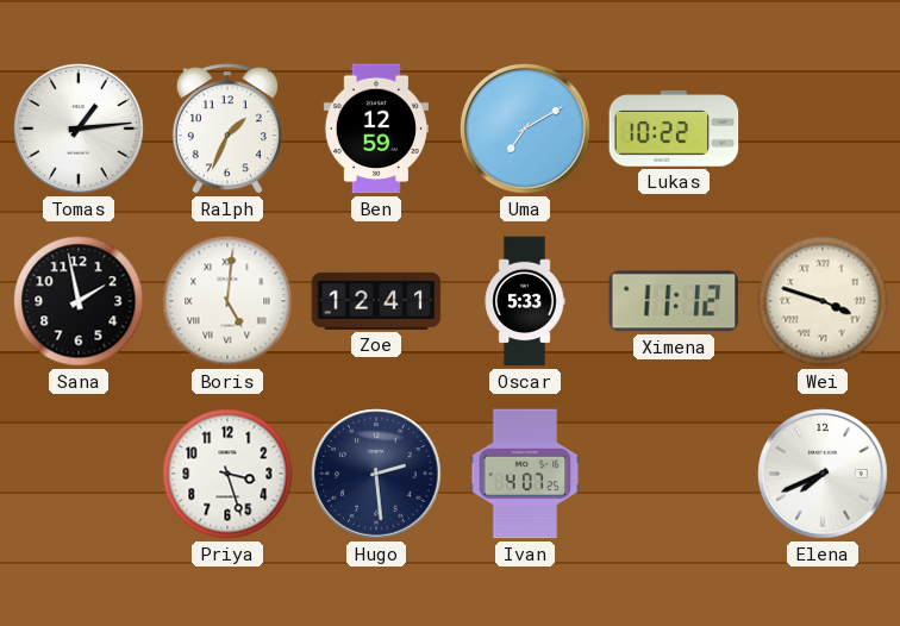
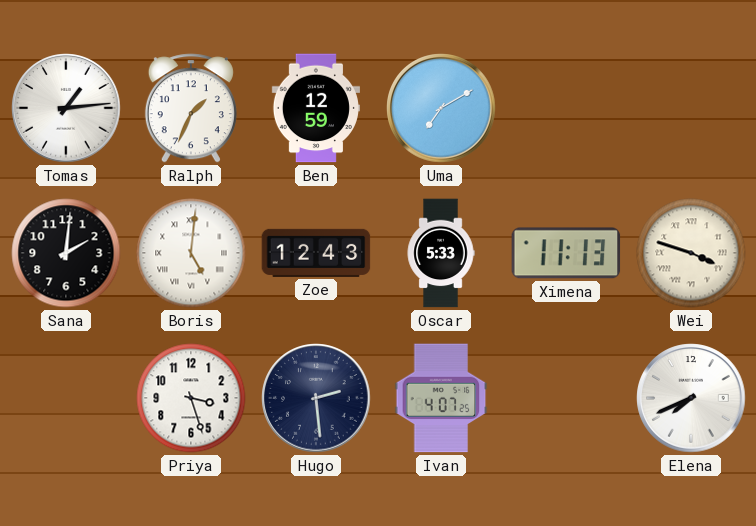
Lukas: 10:22 -> none (674, 129)
Sana: 1:58 -> 2:01 (66, 253)
Zoe: 12:41 -> 12:43 (316, 253)
Ximena: 11:12 -> 11:13 (566, 253)
